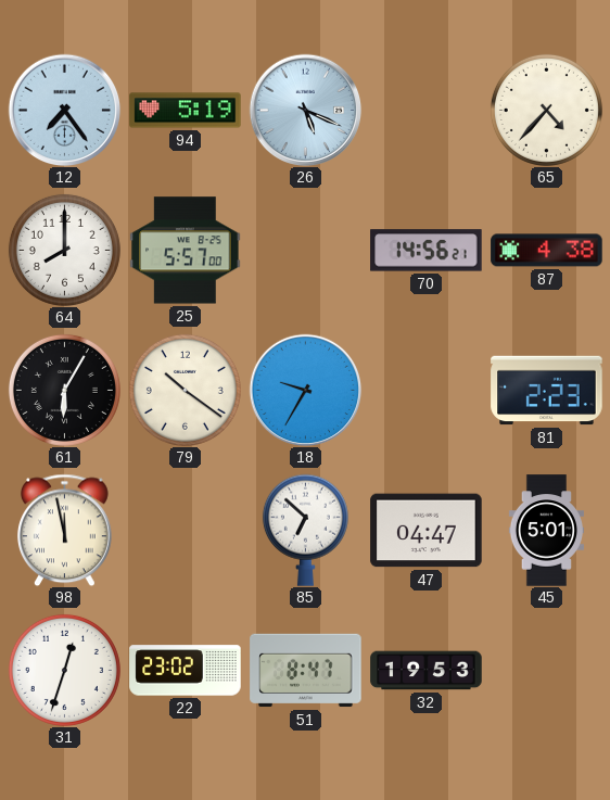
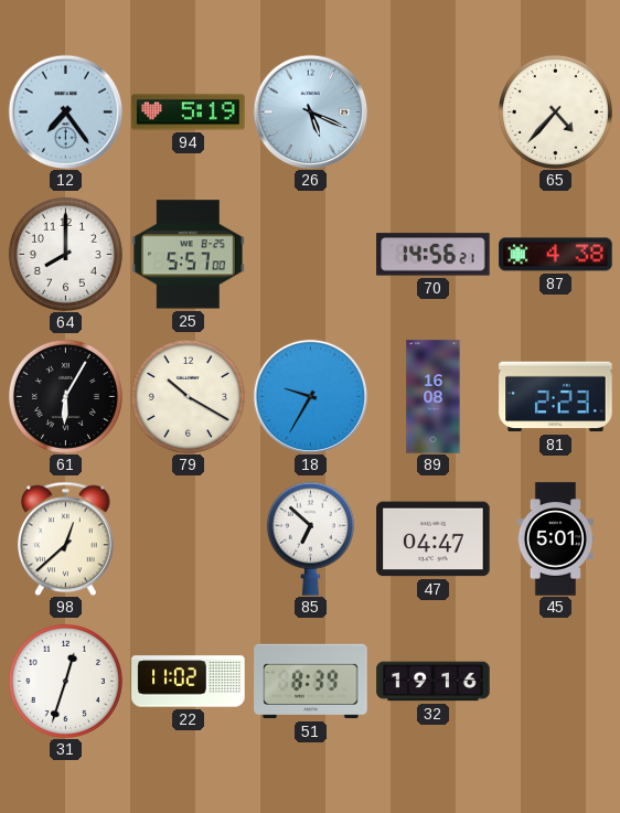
79: 10:21 -> 10:20 (188, 396)
89: none -> 16:08 (434, 397)
98: 11:58 -> 12:38 (65, 538)
22: 23:02 -> 11:02 (189, 682)
51: 8:47 -> 8:39 (311, 682)
32: 19:53 -> 19:16 (434, 682)
